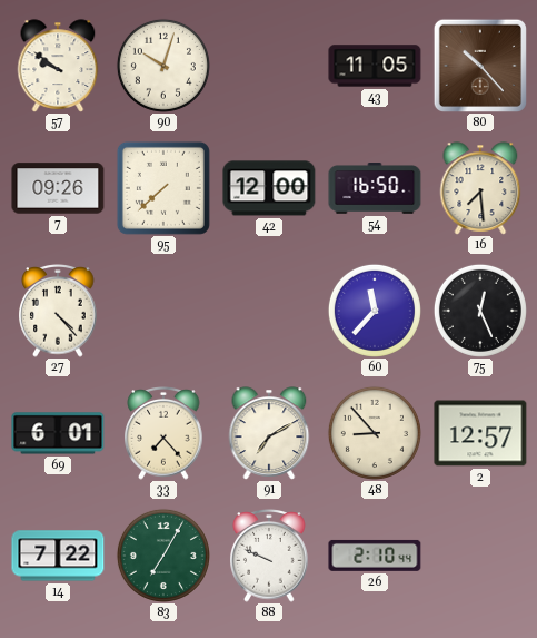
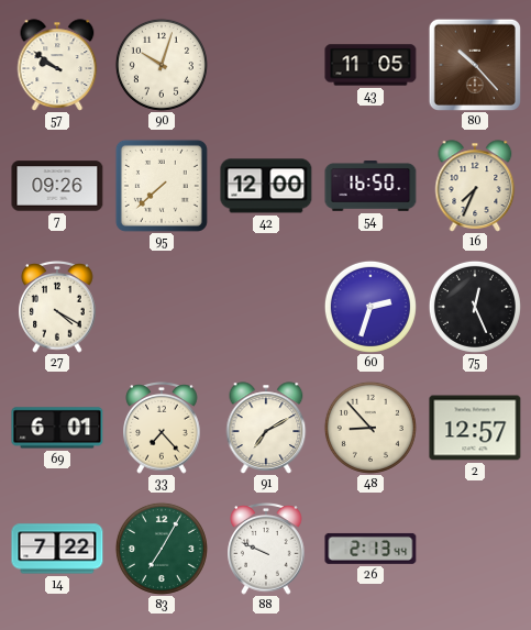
16: 7:29 -> 7:34 (475, 186)
27: 4:23 -> 4:20 (57, 308)
60: 11:37 -> 2:33 (370, 307)
26: 2:10 -> 2:13 (370, 549)
